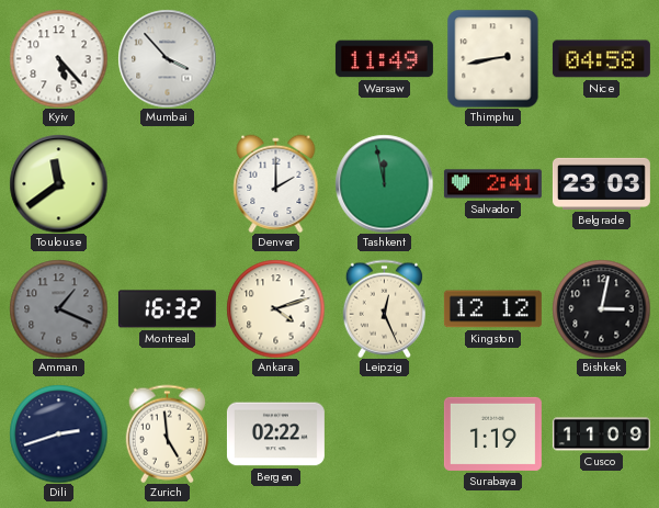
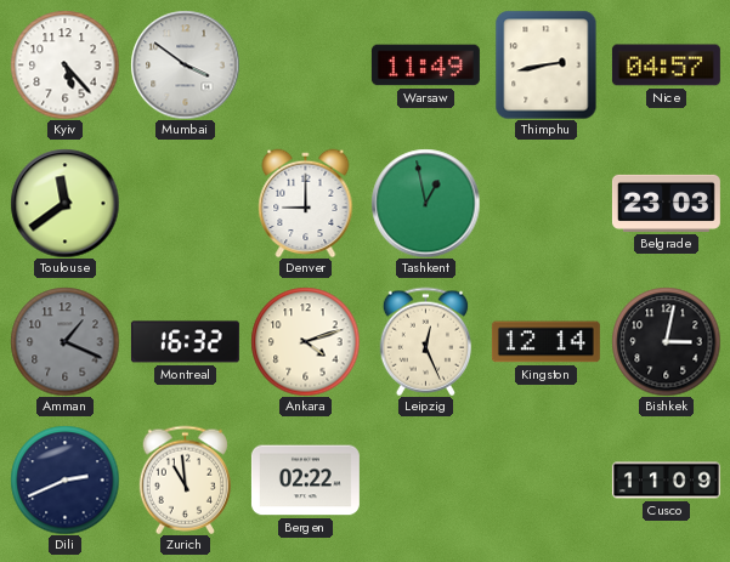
Mumbai: 3:53 -> 3:51 (185, 64)
Nice: 04:58 -> 04:57 (666, 66)
Denver: 2:00 -> 9:00 (306, 203)
Tashkent: 11:58 -> 12:58 (425, 203)
Salvador: 2:41 -> none (492, 184)
Kingston: 12:12 -> 12:14 (545, 342)
Dili: 2:42 -> 2:41 (64, 479)
Zurich: 4:59 -> 10:59 (185, 479)
Surabaya: 1:19 -> none (492, 433)
